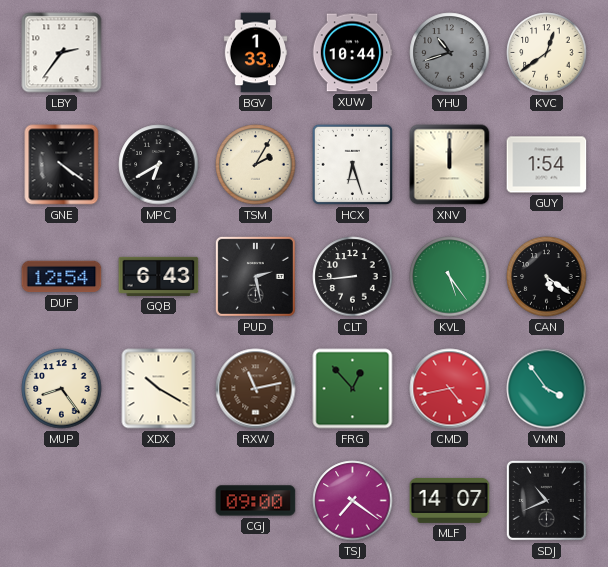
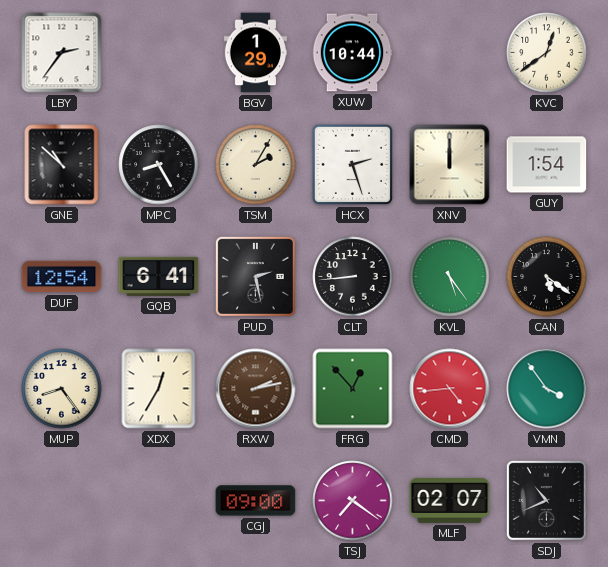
BGV: 1:33 -> 1:29 (256, 53)
YHU: 10:42 -> none (450, 53)
GNE: 4:21 -> 10:52 (62, 165)
MPC: 6:40 -> 8:25 (159, 165)
HCX: 6:27 -> 2:27 (352, 164)
GQB: 6:43 -> 6:41 (159, 276)
XDX: 10:20 -> 12:35 (159, 389)
RXW: 11:13 -> 2:13 (256, 389)
CMD: 4:43 -> 4:44 (450, 389)
MLF: 14:07 -> 02:07 (450, 500)
